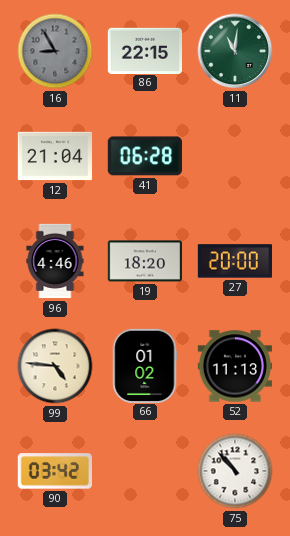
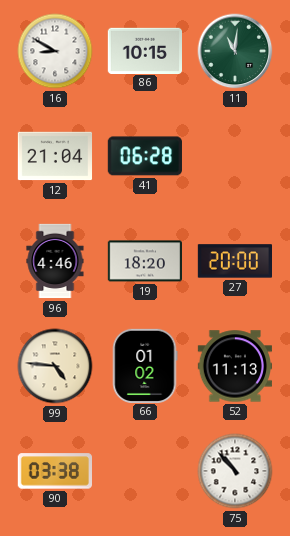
16: 8:55 -> 8:50 (55, 51)
16 dial: grey -> white (55, 51)
86: 22:15 -> 10:15 (144, 50)
90: 03:42 -> 03:38 (54, 471)
